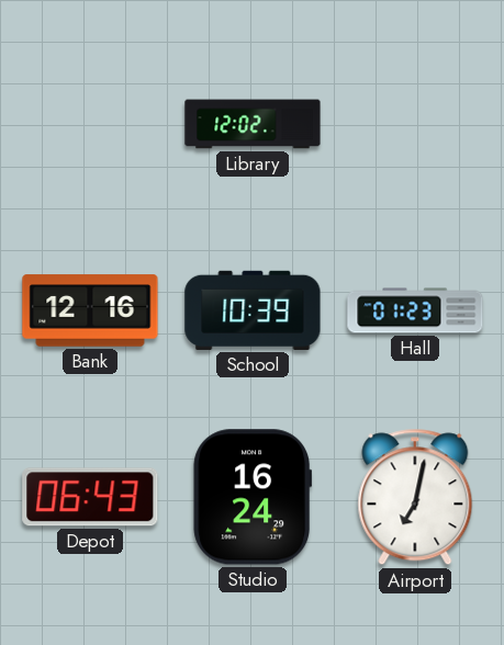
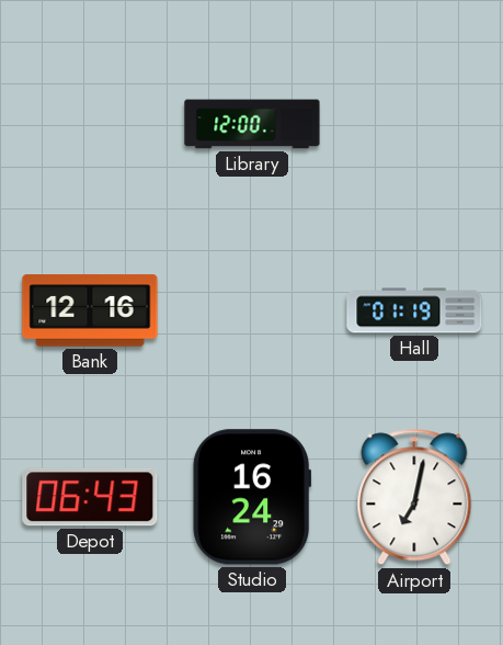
Library: 12:02 -> 12:00 (252, 124)
School: 10:39 -> none (253, 310)
Hall: 01:23 -> 01:19 (414, 310)
